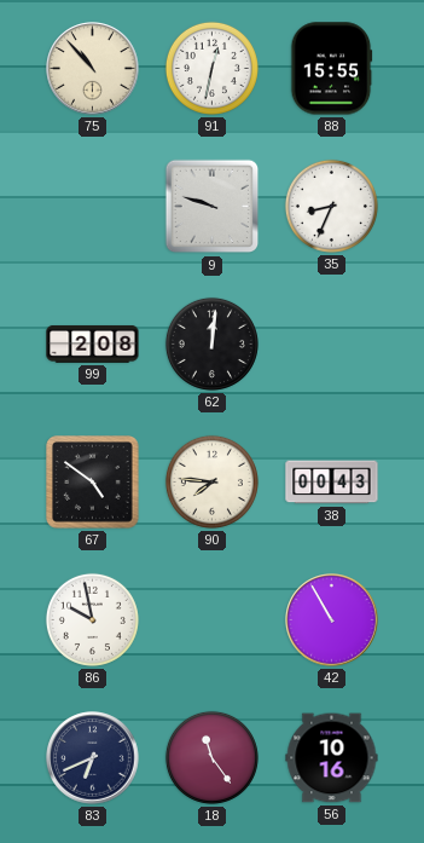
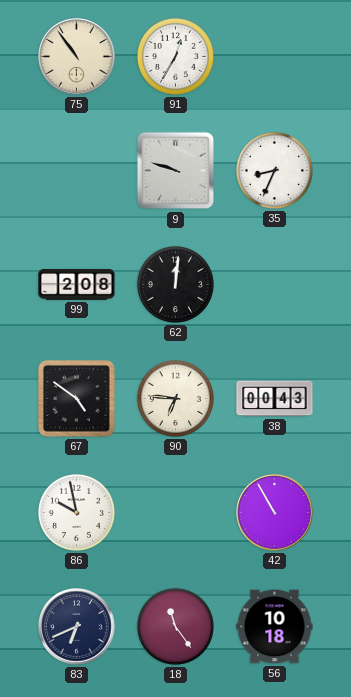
75: 10:53 -> 10:54 (77, 57)
91: 12:32 -> 12:35 (175, 56)
88: 15:55 -> none (331, 69)
90: 7:46 -> 6:46 (175, 398)
56: 10:16 -> 10:18 (275, 627)
